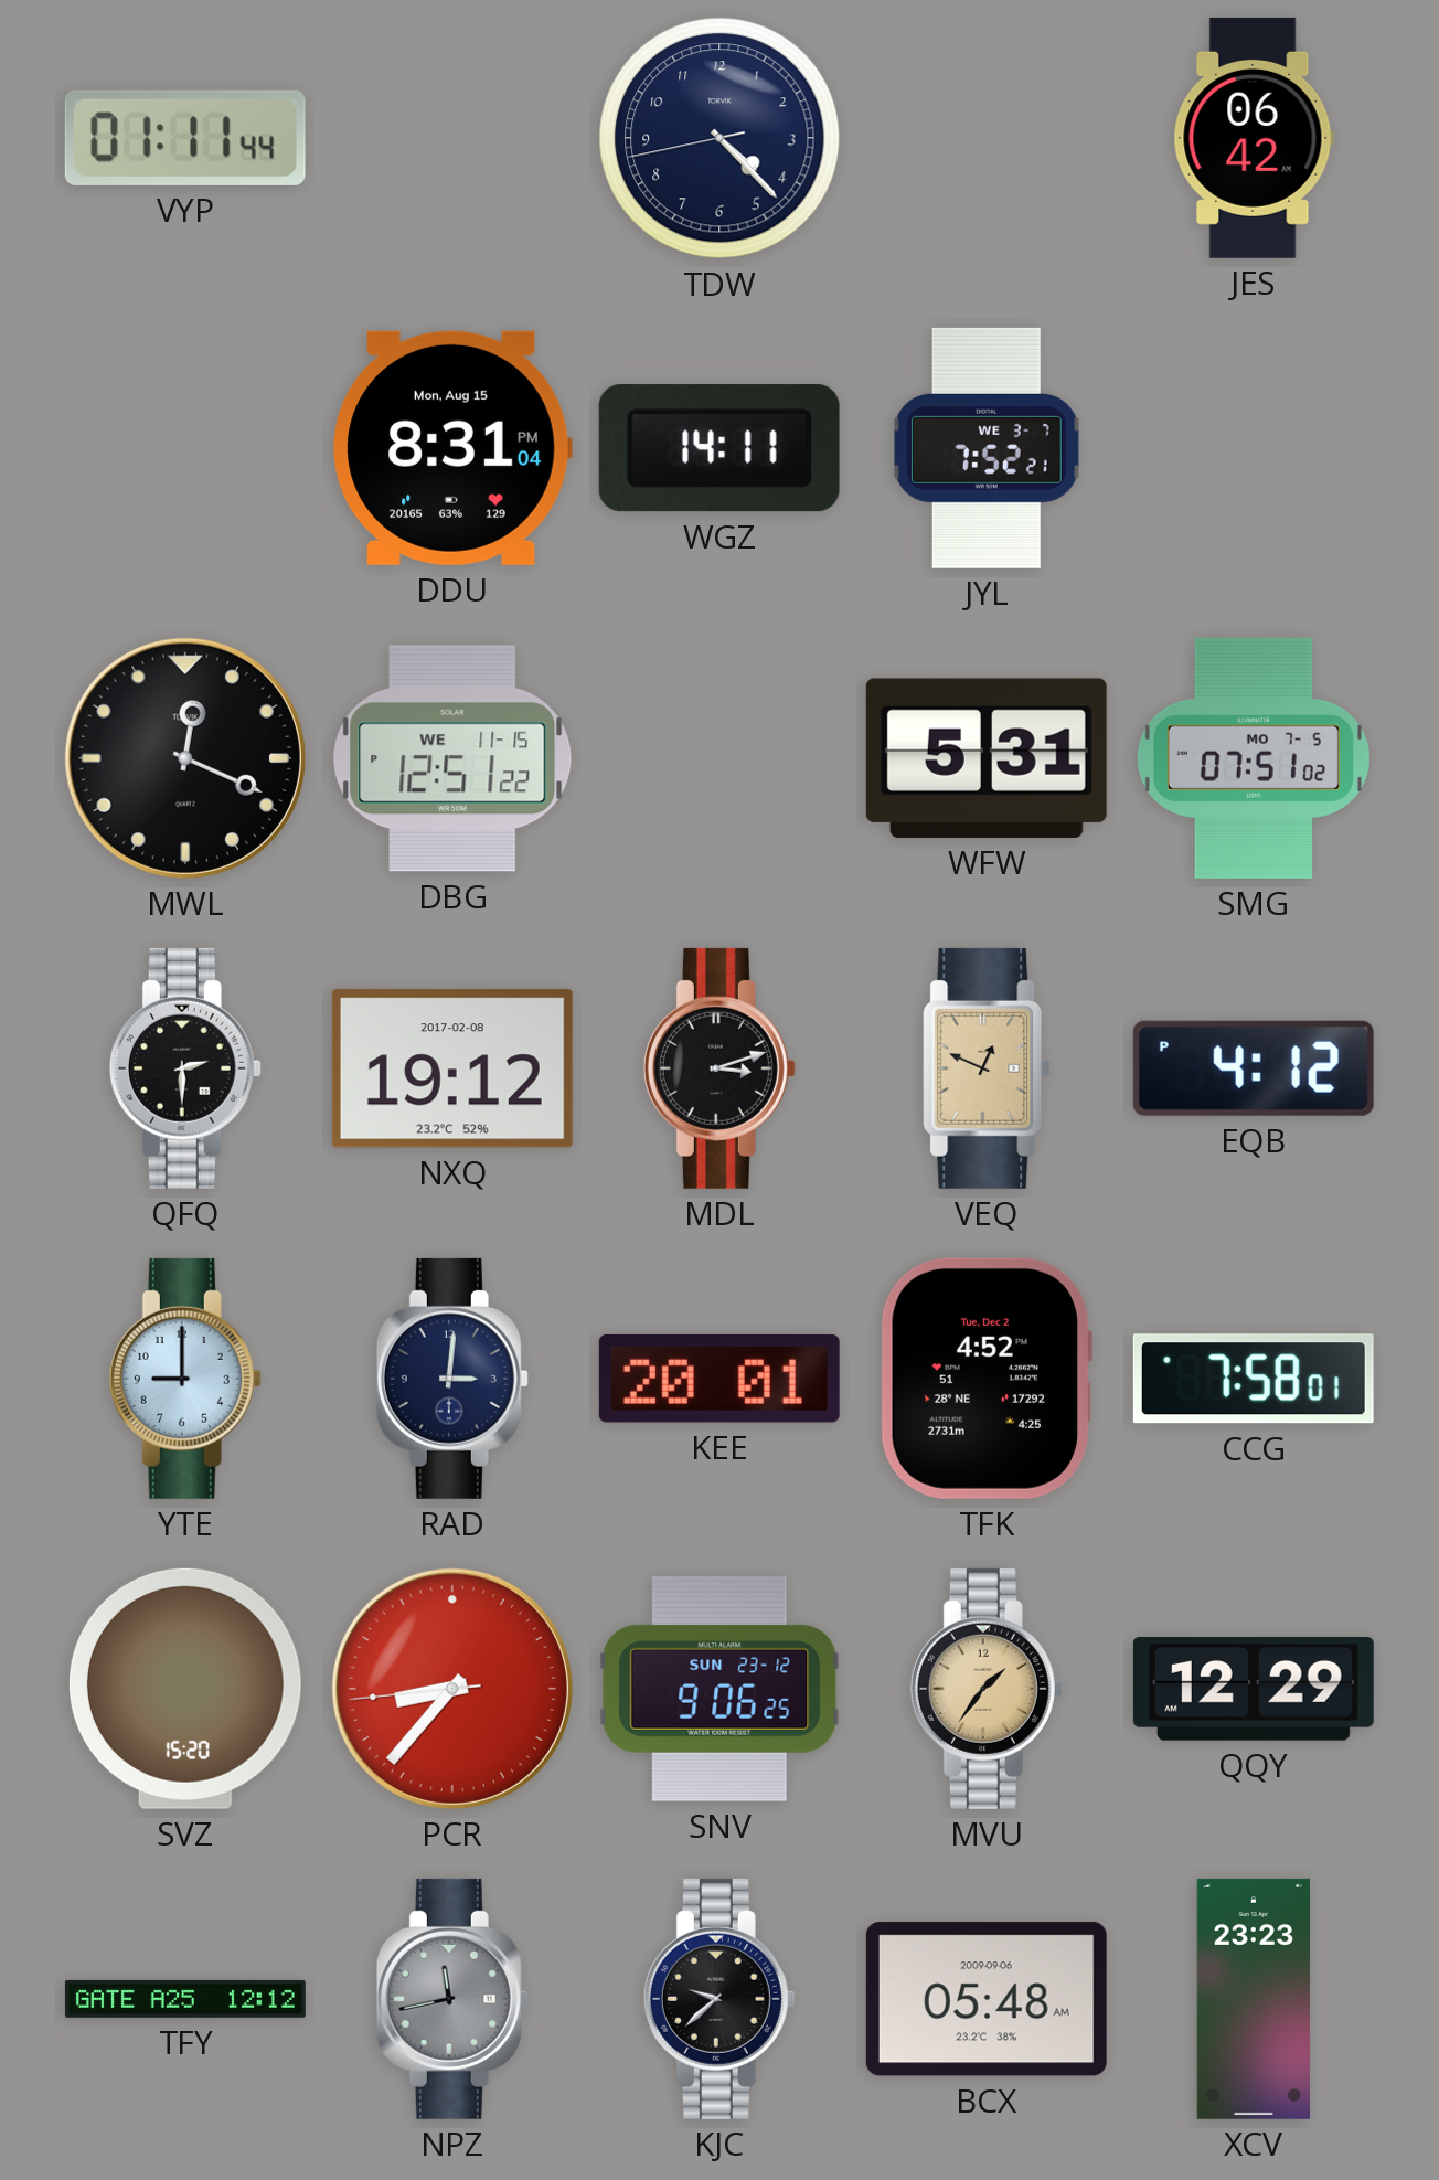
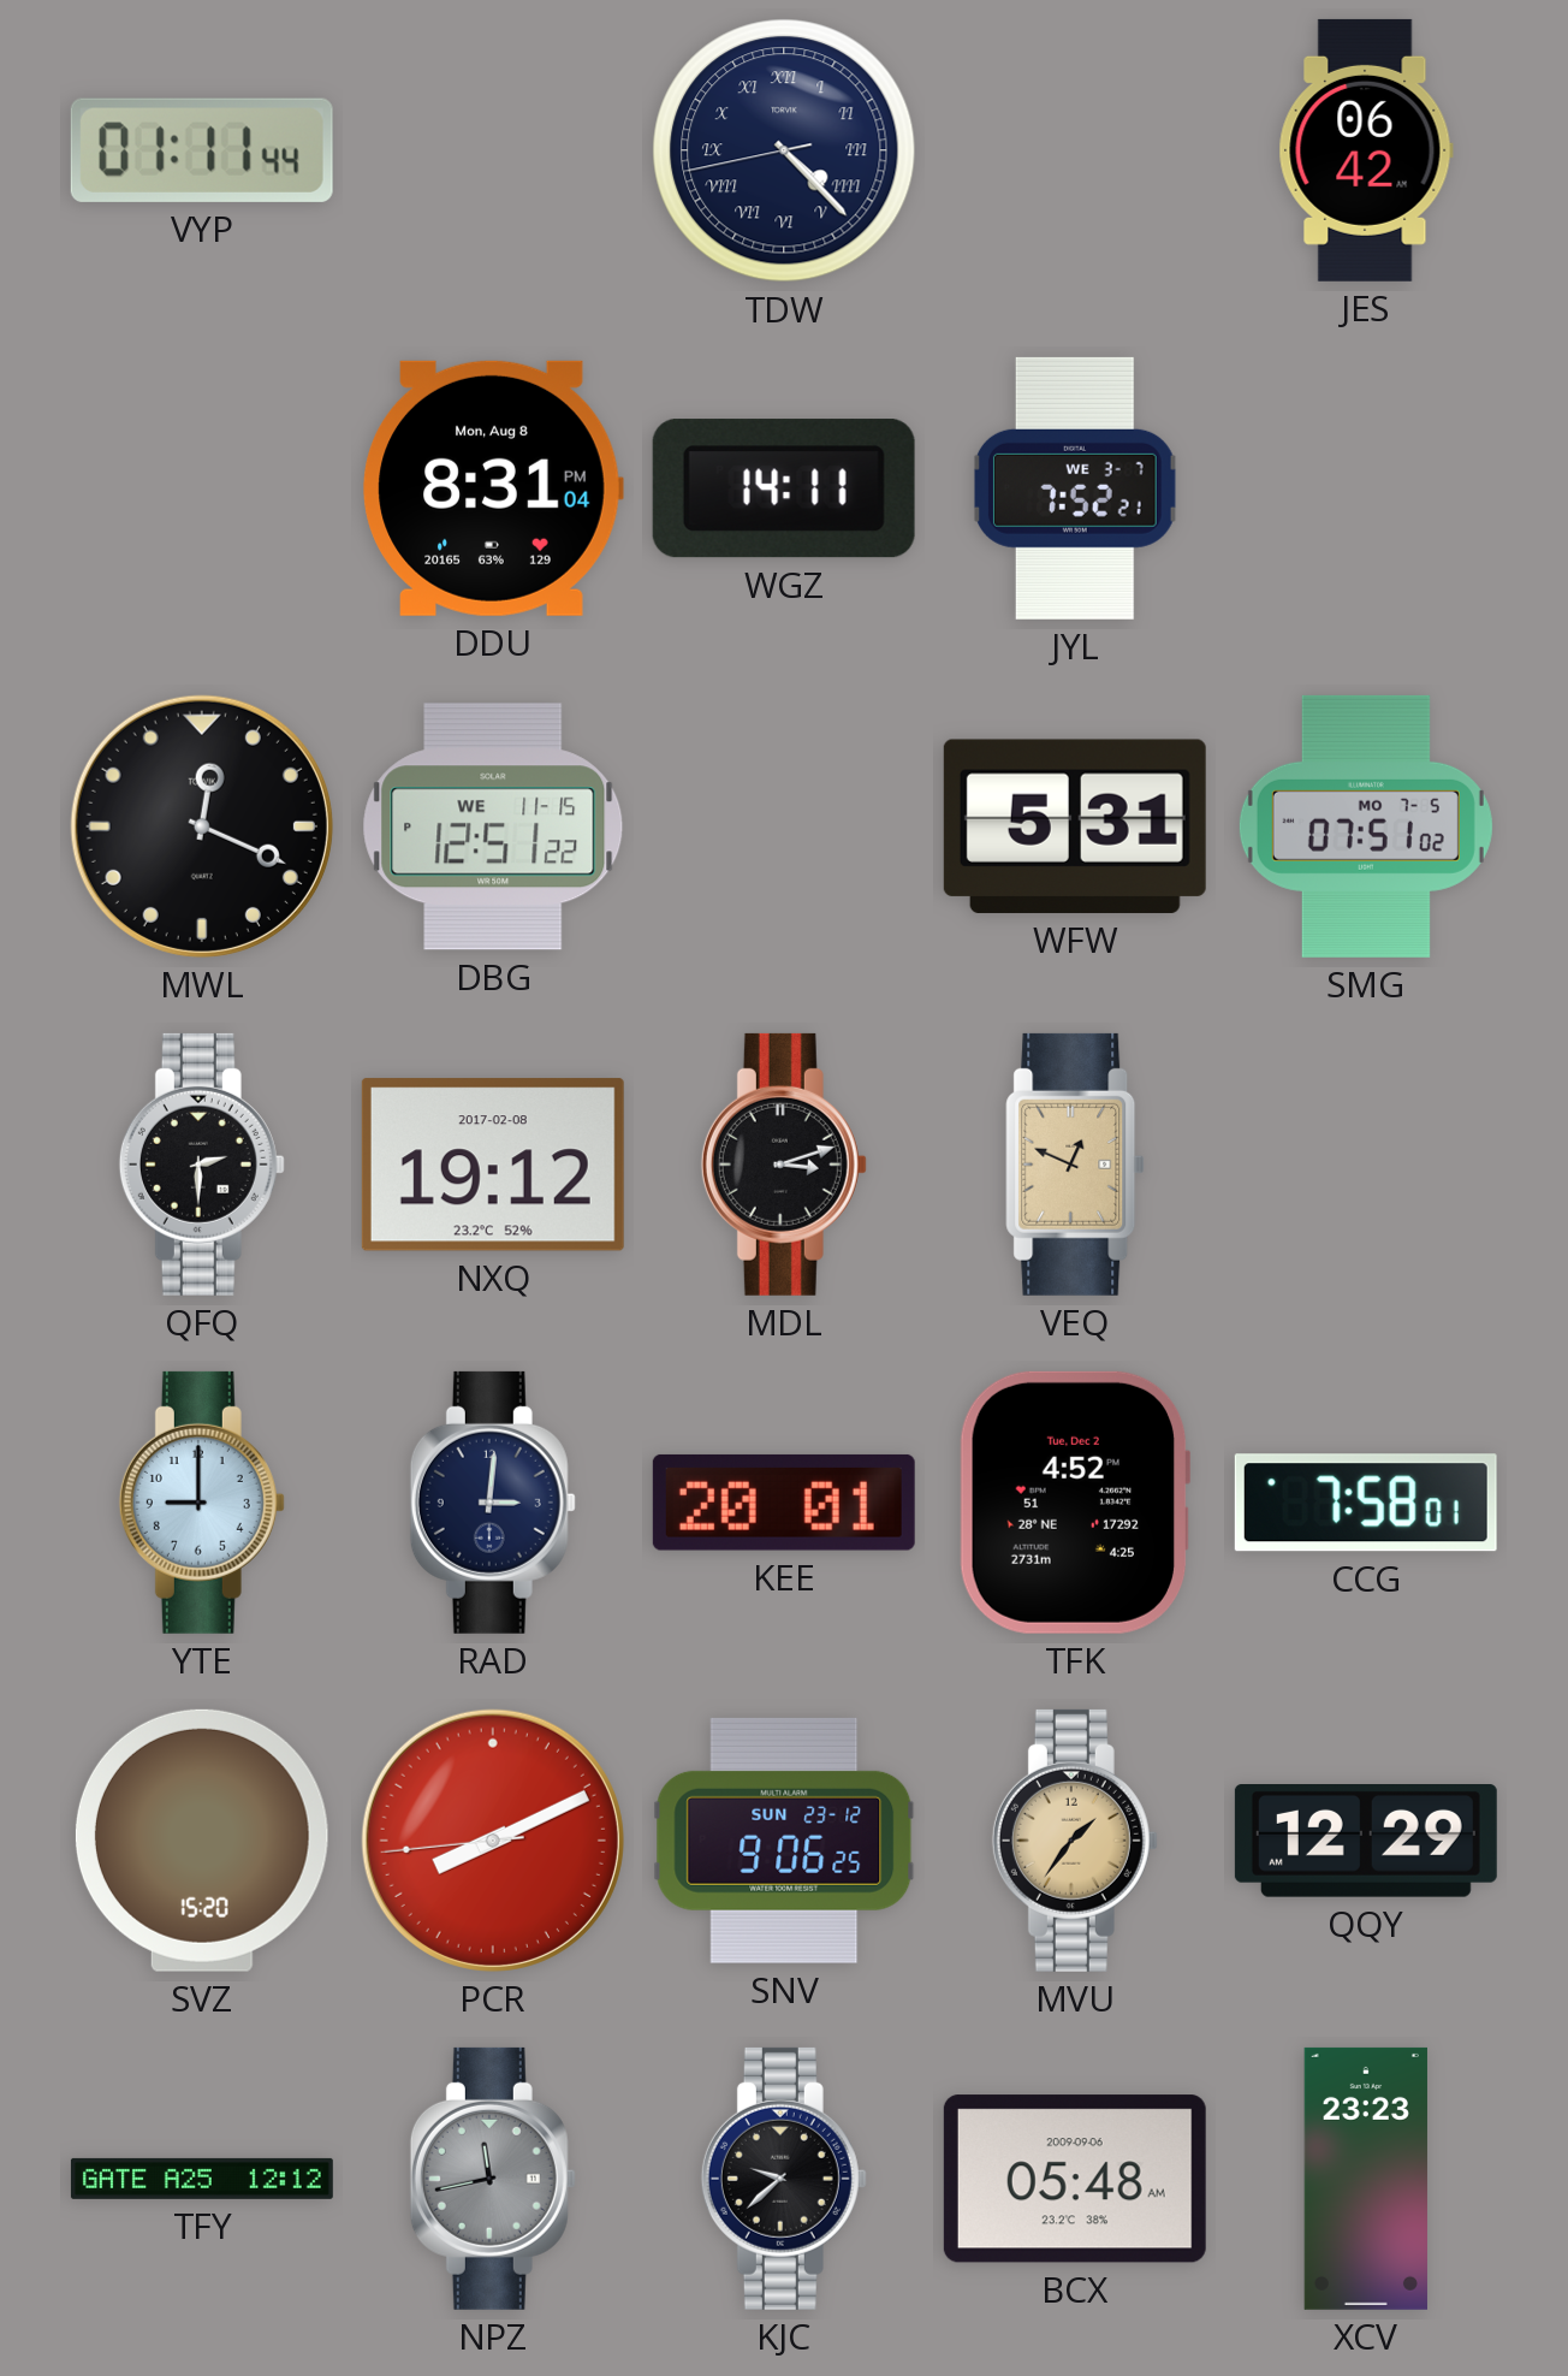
TDW numerals: Arabic -> Roman (784, 150)
DDU date: Mon, Aug 15 -> Mon, Aug 8 (493, 488)
EQB: 4:12 -> none (1254, 1068)
PCR: 8:36 -> 8:10 (493, 1841)
